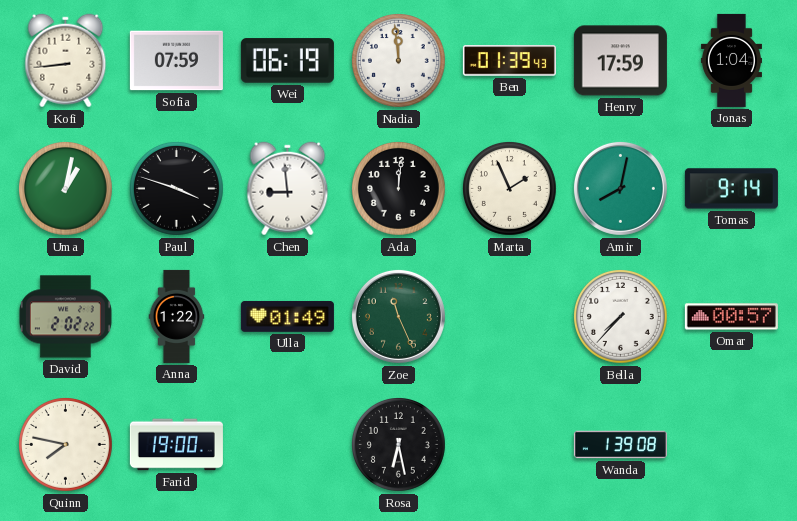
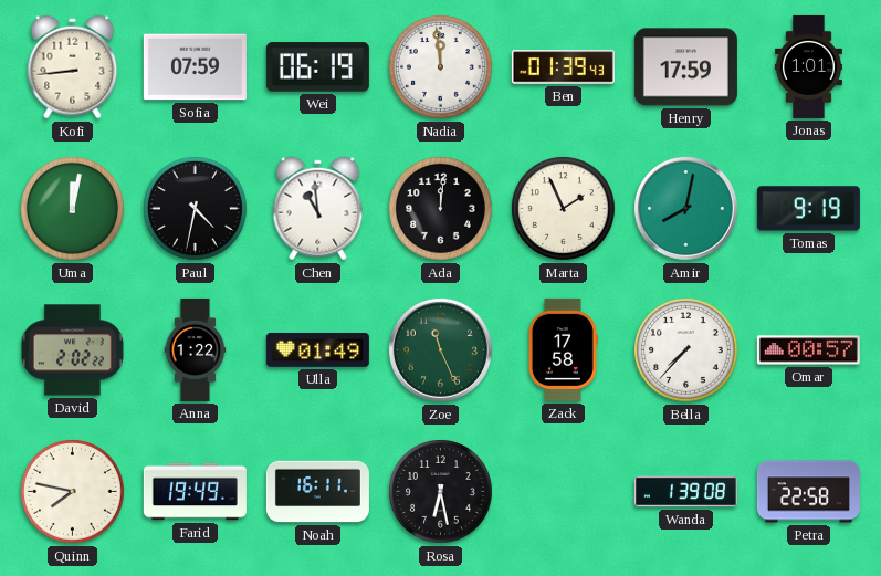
Jonas: 1:04 -> 1:01 (808, 66)
Uma: 1:02 -> 12:02 (73, 209)
Paul: 3:48 -> 4:32 (196, 209)
Chen: 8:59 -> 10:59 (318, 209)
Tomas: 9:14 -> 9:19 (808, 209)
Zack: none -> 17:58 (563, 349)
Farid: 19:00 -> 19:49 (195, 492)
Noah: none -> 16:11 (317, 492)
Petra: none -> 22:58 (808, 492)
